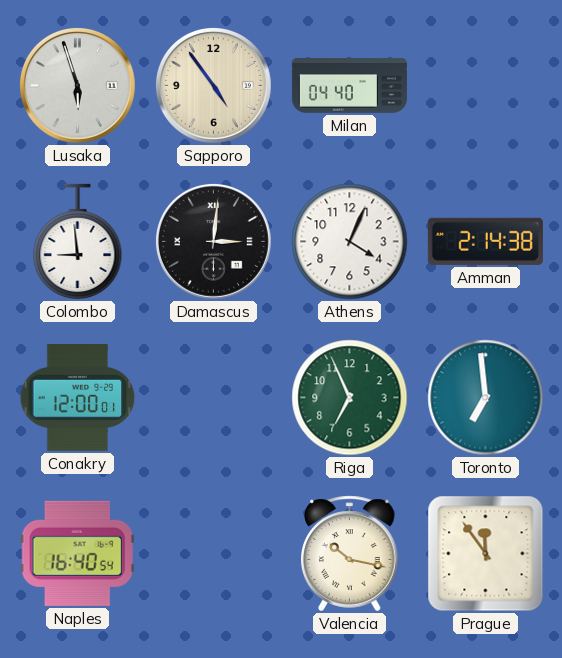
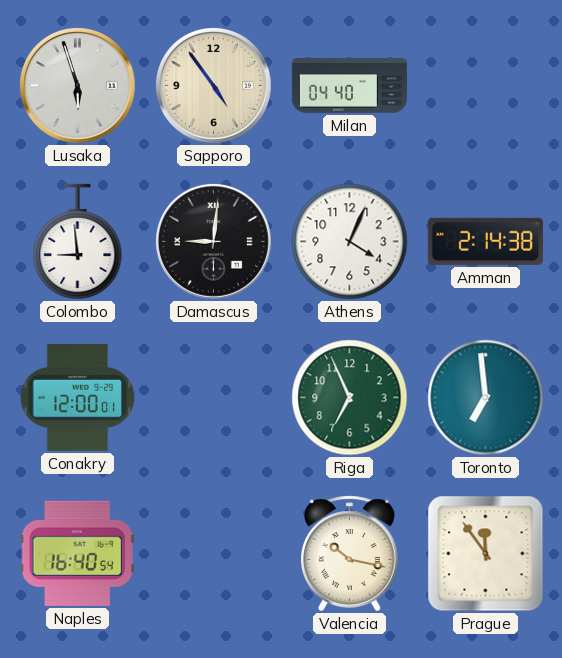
Damascus: 3:01 -> 9:01 (213, 241)
